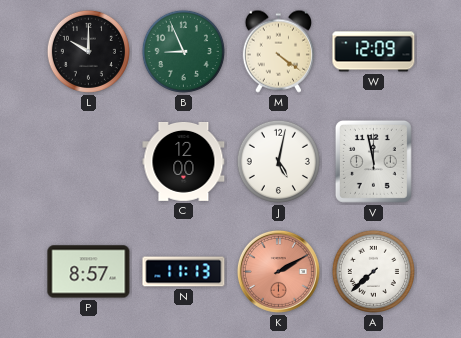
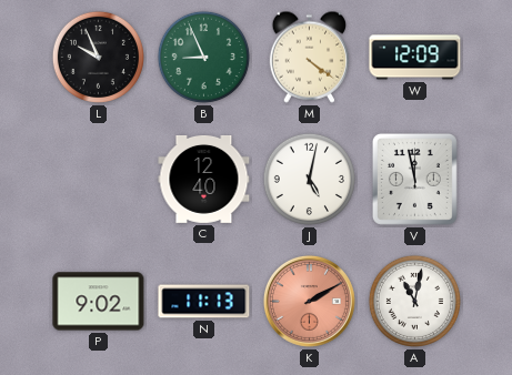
L: 10:00 -> 9:56 (98, 57)
C: 12:00 -> 12:40 (204, 179)
P: 8:57 -> 9:02 (99, 302)
A: 7:38 -> 11:02 (414, 301)
